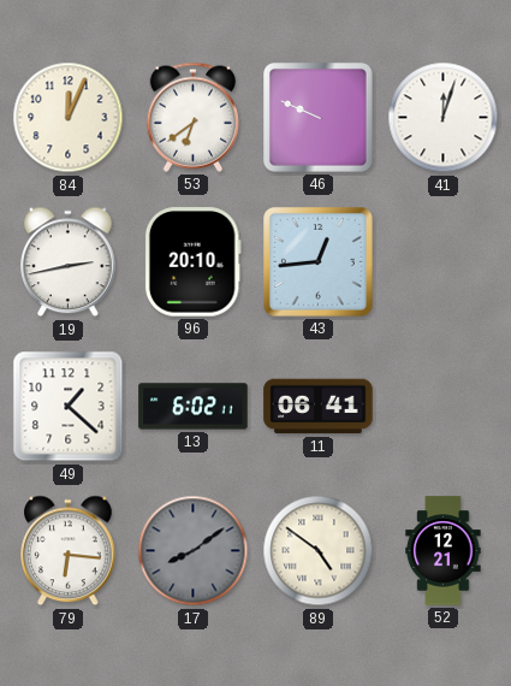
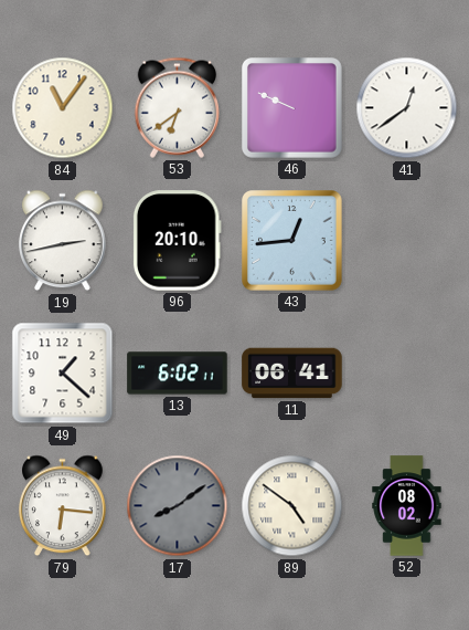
84: 12:04 -> 11:06 (63, 108)
41: 12:03 -> 12:39 (407, 108)
52: 12:21 -> 08:02 (407, 506)
